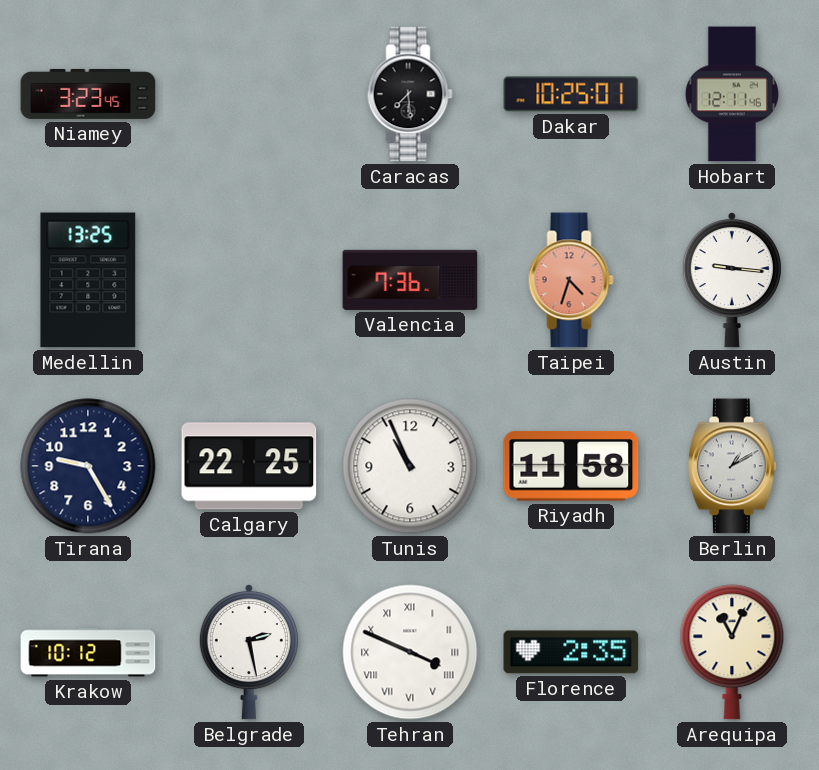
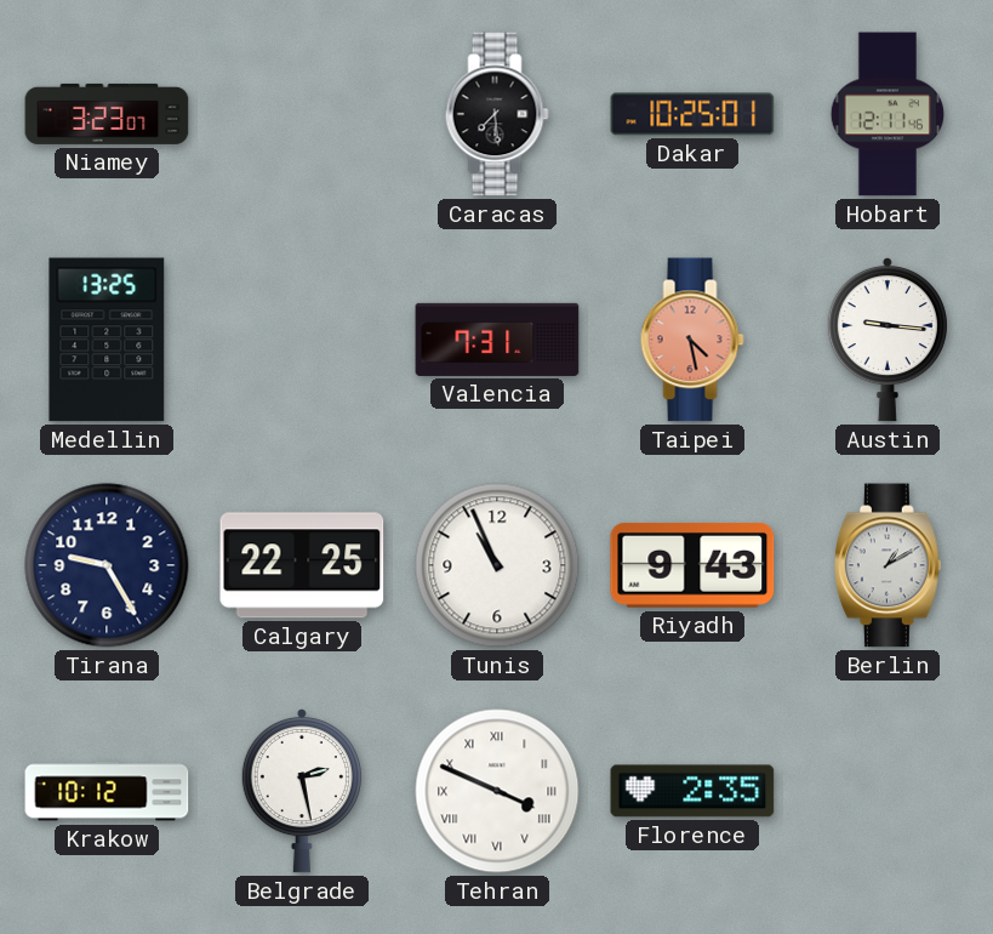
Niamey: 3:23:45 -> 3:23:07 (107, 114)
Valencia: 7:36 -> 7:31 (497, 340)
Taipei: 4:33 -> 4:28 (692, 340)
Riyadh: 11:58 -> 9:43 (692, 565)
Arequipa: 11:04 -> none (732, 652)
